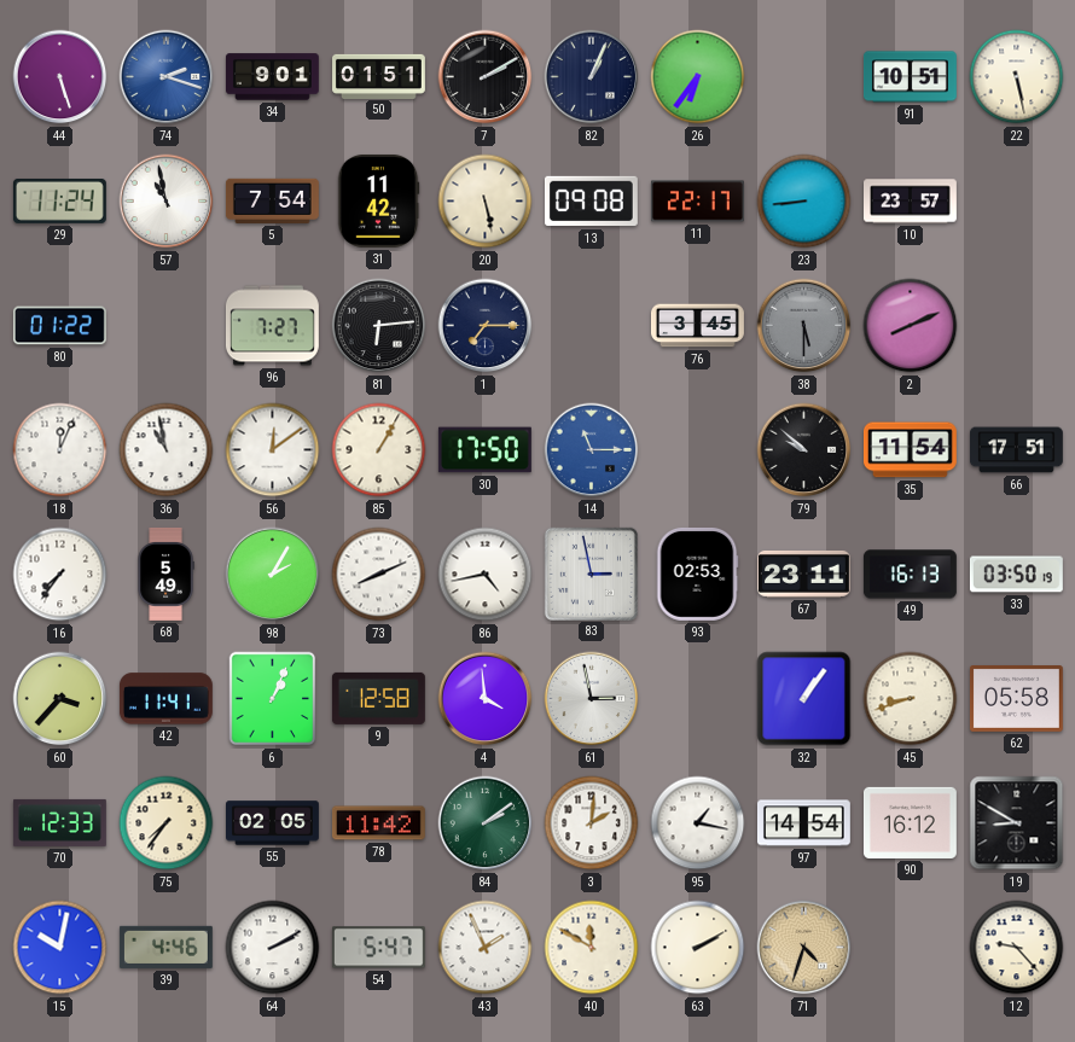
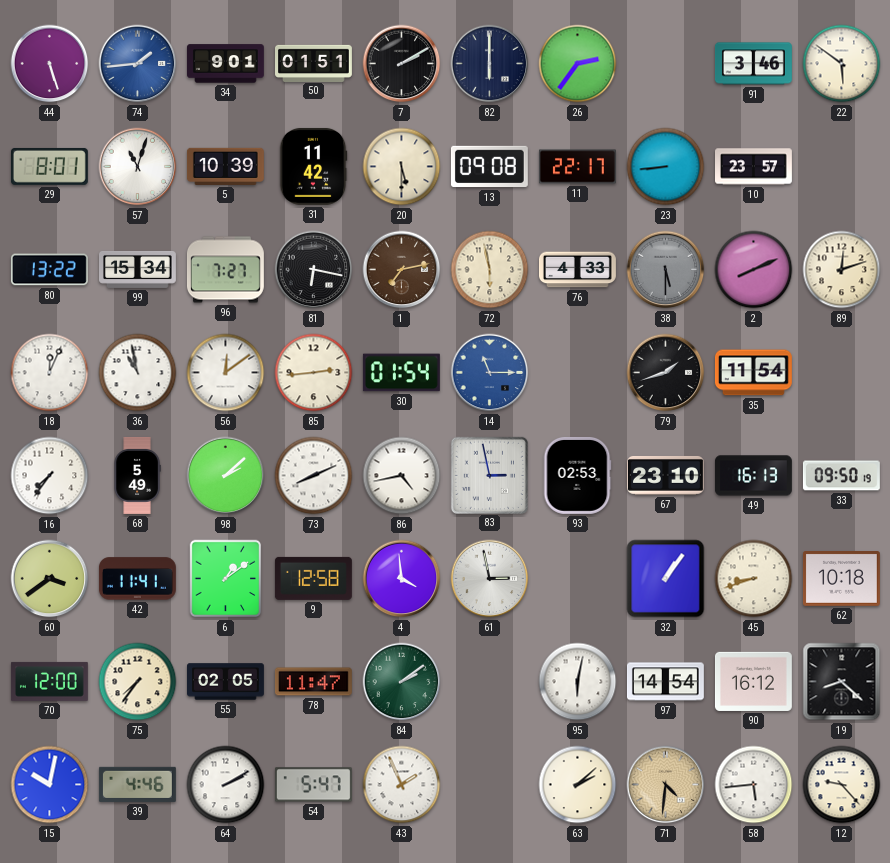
74: 2:18 -> 1:44 (138, 64)
82: 1:04 -> 6:00 (490, 64)
26: 6:36 -> 2:36 (578, 64)
91: 10:51 -> 3:46 (753, 64)
22: 5:28 -> 5:51 (842, 64)
29: 11:24 -> 8:01 (49, 166)
57: 10:58 -> 11:03 (138, 167)
5: 7:54 -> 10:39 (225, 166)
20: 5:28 -> 5:30 (402, 167)
80: 01:22 -> 13:22 (49, 270)
99: none -> 15:34 (138, 269)
81: 6:14 -> 6:17 (314, 270)
1: 7:15 -> 7:13 (402, 270)
1 dial: navy -> brown (402, 270)
72: none -> 5:58 (490, 270)
76: 3:45 -> 4:33 (578, 270)
89: none -> 12:12 (842, 270)
85: 1:05 -> 2:44 (314, 373)
30: 17:50 -> 01:54 (401, 373)
79: 9:52 -> 1:42 (666, 373)
66: 17:51 -> none (1016, 450)
98: 2:05 -> 2:08 (226, 476)
67: 23:11 -> 23:10 (665, 475)
33: 03:50 -> 09:50 (841, 476)
60: 3:37 -> 3:39 (50, 579)
6: 1:04 -> 1:09 (226, 579)
62: 05:58 -> 10:18 (841, 579)
70: 12:33 -> 12:00 (49, 681)
78: 11:42 -> 11:47 (313, 682)
3: 2:01 -> none (592, 823)
95: 1:17 -> 6:02 (578, 682)
19: 8:50 -> 8:22 (842, 682)
40: 11:50 -> none (592, 948)
63: 2:10 -> 2:08 (578, 785)
71: 4:33 -> 4:31 (666, 785)
58: none -> 5:44 (754, 785)
